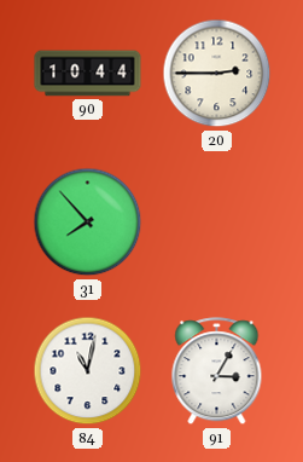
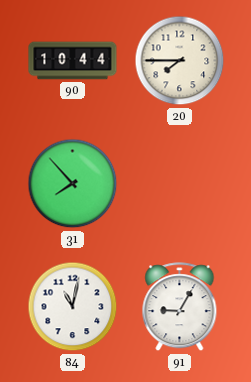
20: 2:45 -> 7:45 (180, 61)
91: 3:05 -> 9:05 (180, 307)
